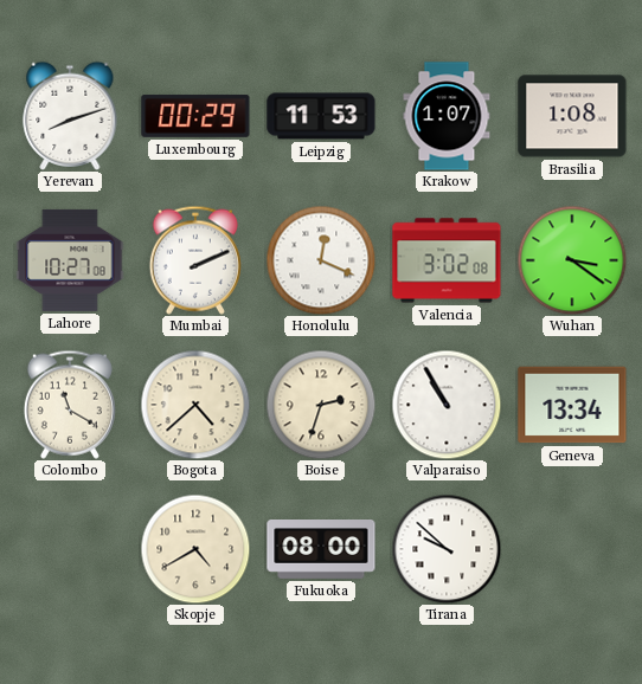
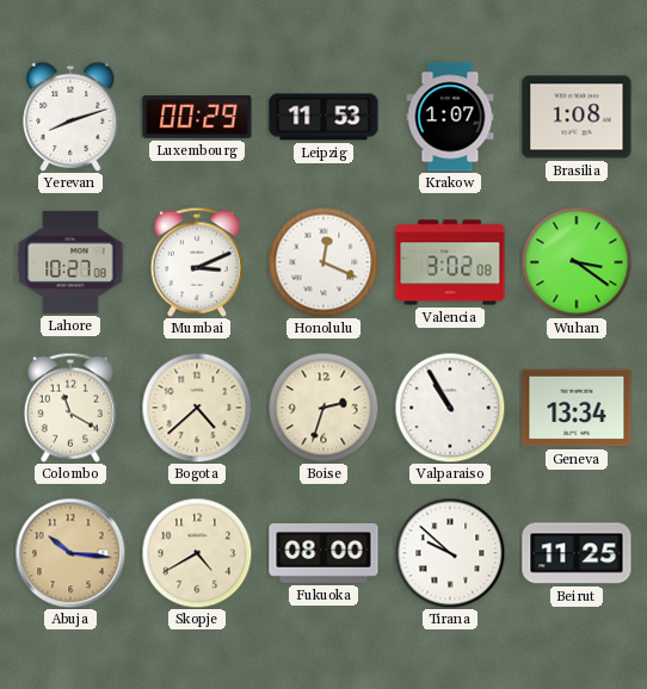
Mumbai: 2:11 -> 3:11 (197, 262)
Abuja: none -> 10:16 (70, 553)
Beirut: none -> 11:25 (577, 553)
